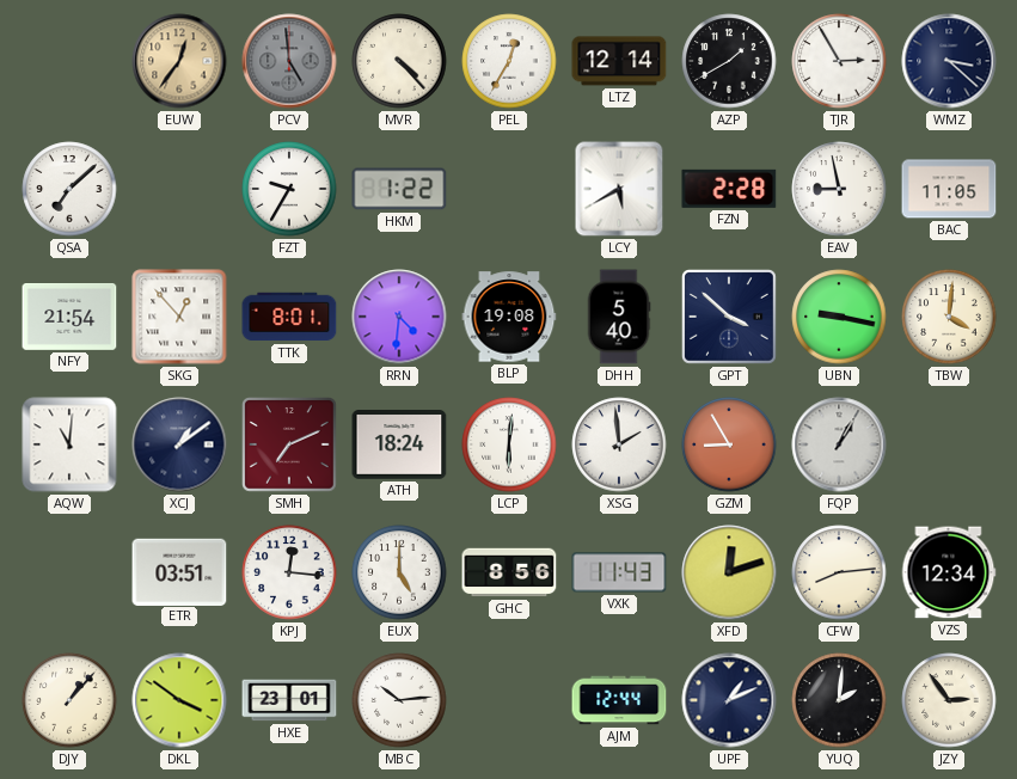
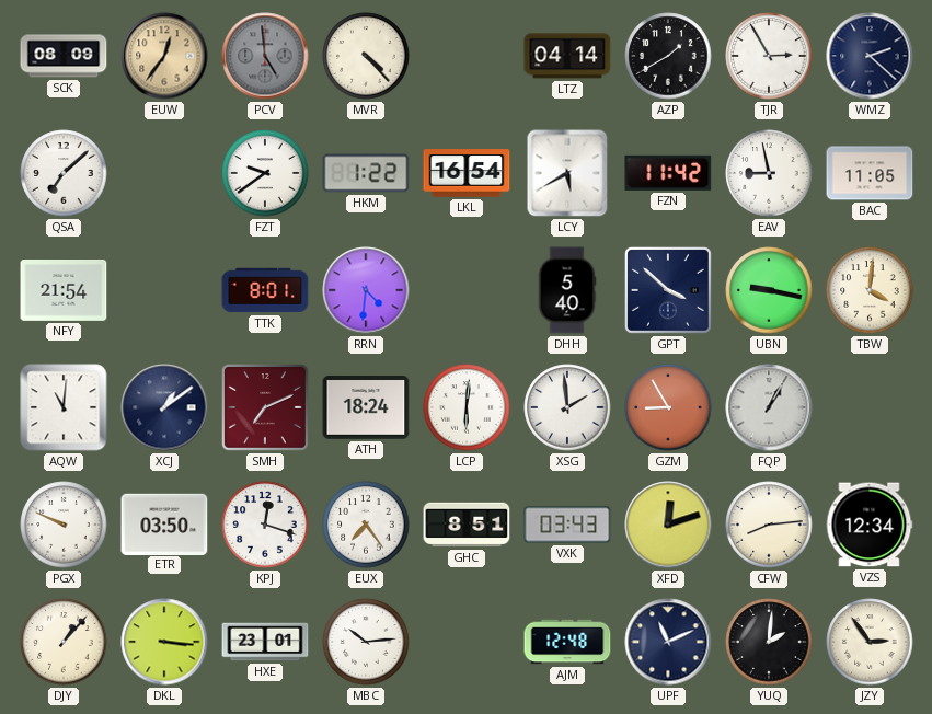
SCK: none -> 08:09 (64, 56)
PEL: 12:35 -> none (509, 61)
LTZ: 12:14 -> 04:14 (567, 56)
WMZ: 3:22 -> 2:22 (870, 56)
FZT: 9:35 -> 9:39 (265, 173)
LKL: none -> 16:54 (467, 173)
FZN: 2:28 -> 11:42 (668, 173)
SKG: 12:53 -> none (179, 317)
BLP: 19:08 -> none (509, 317)
PGX: none -> 9:49 (64, 525)
ETR: 03:51 -> 03:50 (164, 523)
KPJ: 12:16 -> 12:18 (265, 525)
EUX: 5:00 -> 7:24 (366, 525)
GHC: 8:56 -> 8:51 (467, 525)
VXK: 11:43 -> 03:43 (567, 525)
DKL: 3:51 -> 3:16 (164, 642)
AJM: 12:44 -> 12:48 (567, 642)
UPF: 1:11 -> 11:11 (668, 642)
